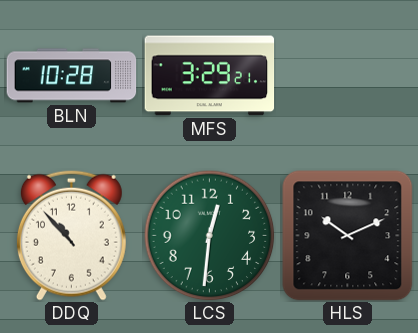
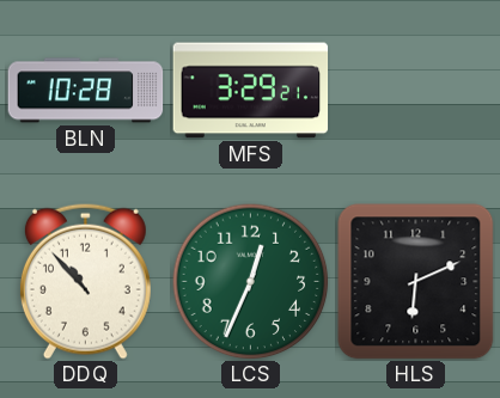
LCS: 12:31 -> 12:34 (251, 282)
HLS: 10:11 -> 6:11 (416, 282)
